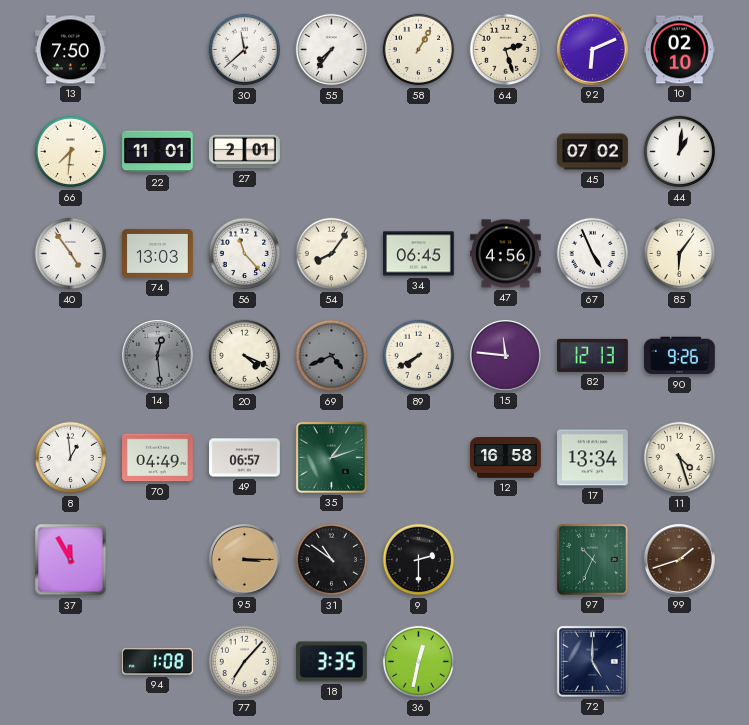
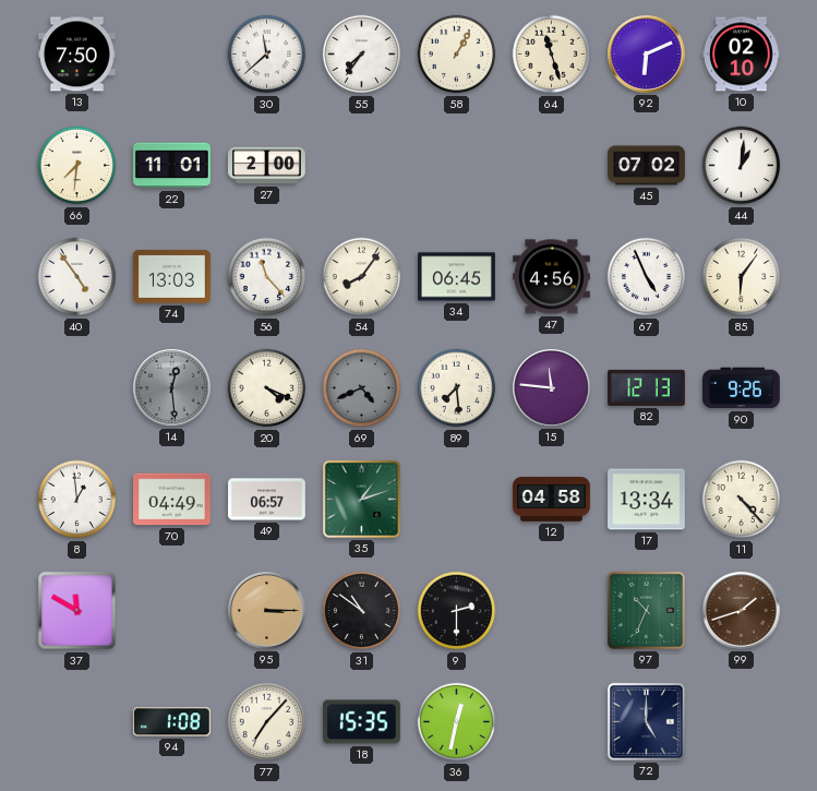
64: 2:27 -> 11:27 (552, 55)
27: 2:01 -> 2:00 (267, 166)
89: 7:40 -> 7:29 (457, 388)
12: 16:58 -> 04:58 (552, 500)
11: 4:27 -> 4:23 (742, 500)
37: 11:55 -> 11:50 (77, 611)
18: 3:35 -> 15:35 (362, 722)
